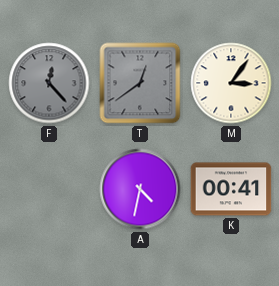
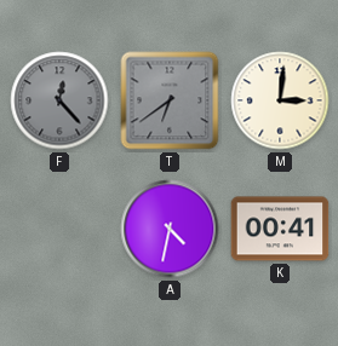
T: 12:39 -> 6:39 (170, 100)
M: 3:06 -> 3:01 (280, 100)
